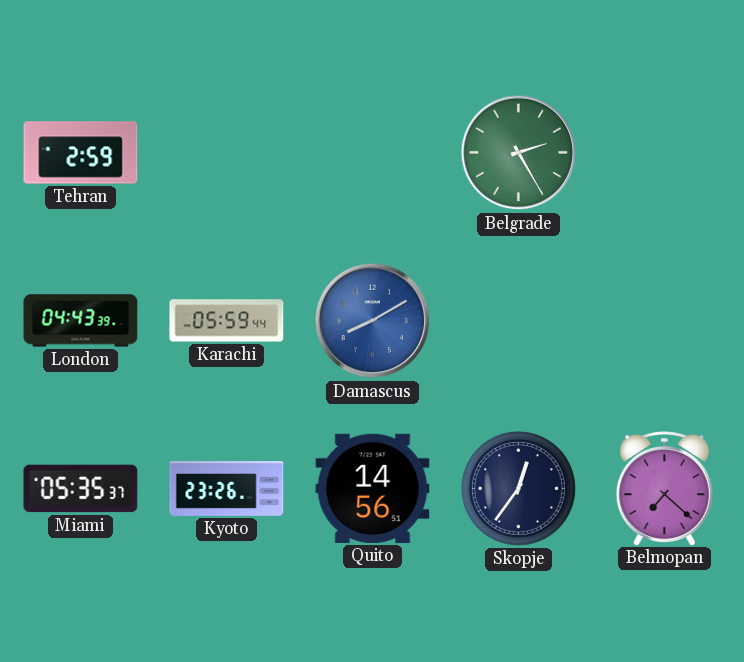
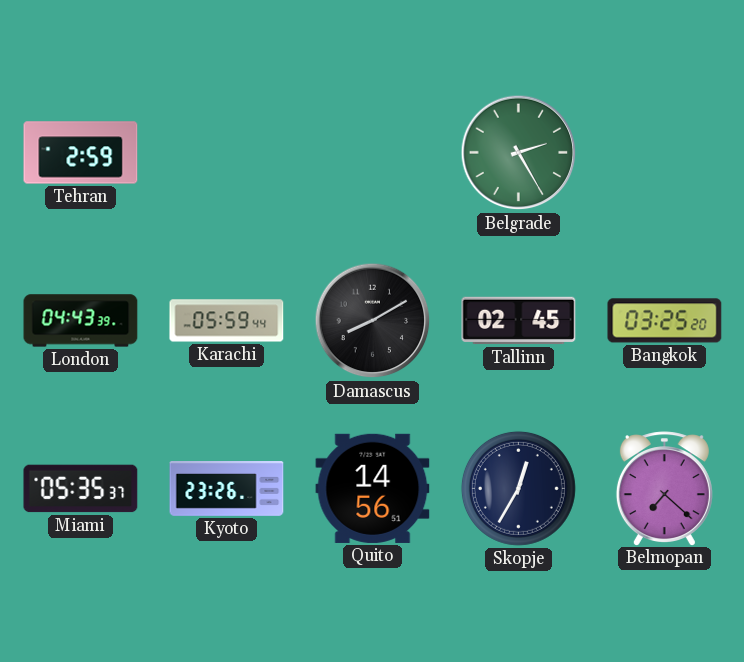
Damascus dial: blue -> black (373, 321)
Tallinn: none -> 02:45 (519, 321)
Bangkok: none -> 03:25 (665, 321)
Skopje: 12:36 -> 12:35 (518, 488)
